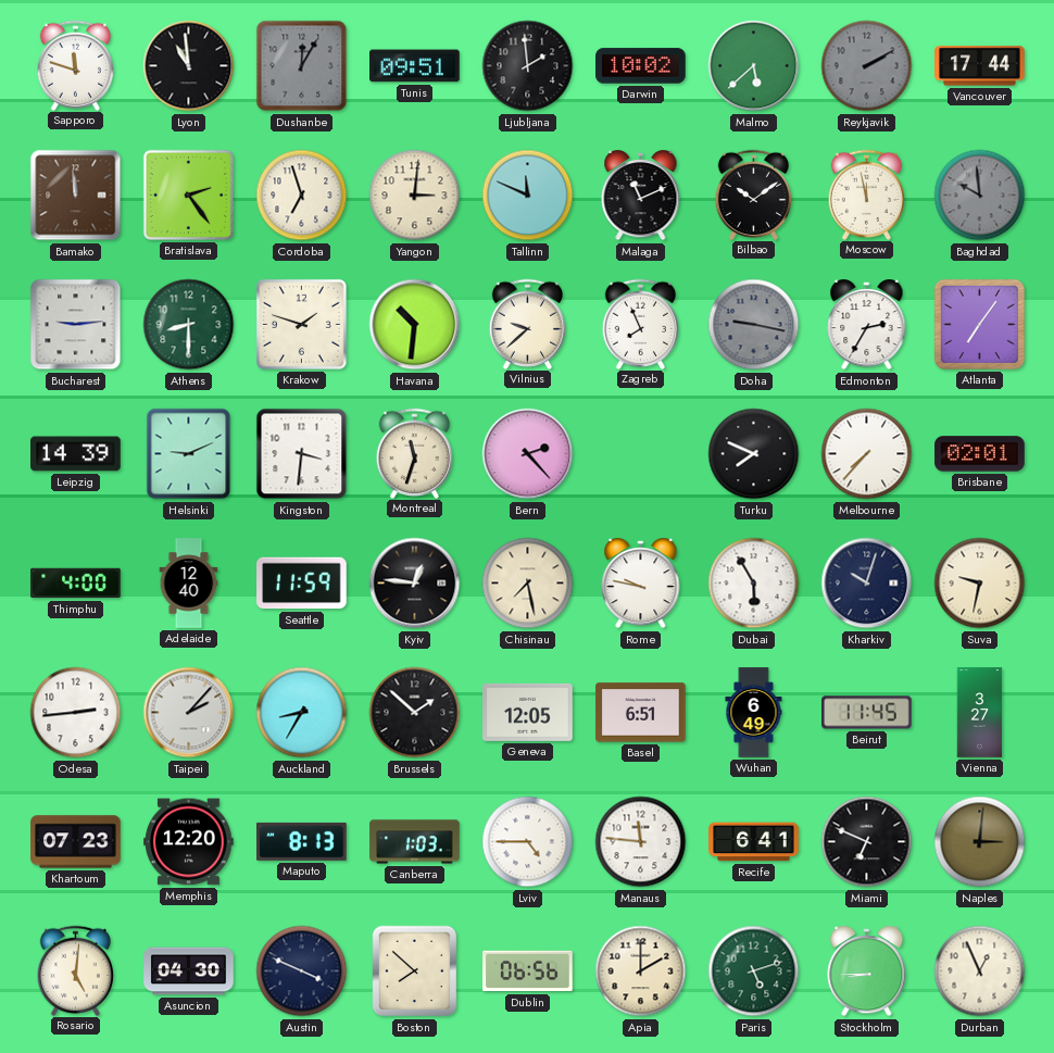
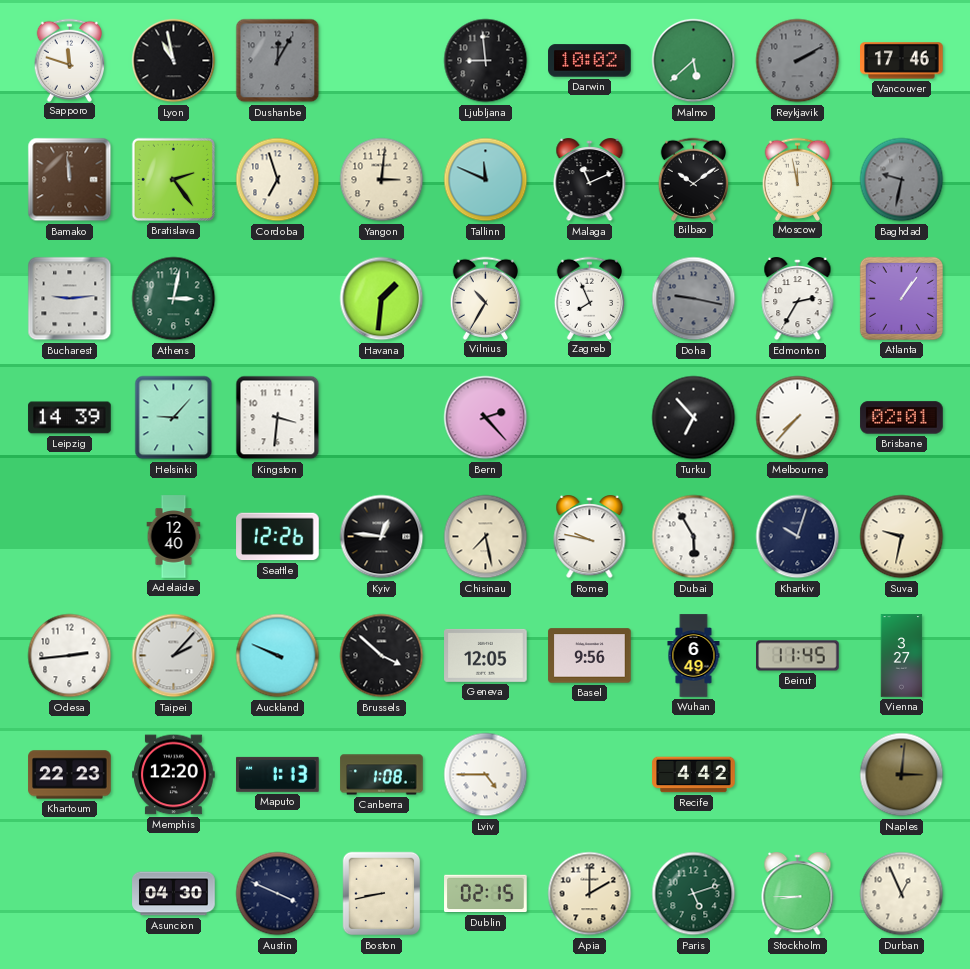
Lyon: 10:59 -> 10:58 (174, 61)
Tunis: 09:51 -> none (415, 66)
Ljubljana: 1:59 -> 8:59 (486, 61)
Vancouver: 17:44 -> 17:46 (902, 61)
Baghdad: 9:59 -> 9:32 (902, 180)
Athens: 8:30 -> 3:02 (174, 299)
Krakow: 1:48 -> none (301, 324)
Havana: 10:31 -> 1:31 (382, 299)
Vilnius: 9:38 -> 10:35 (486, 298)
Atlanta: 7:06 -> 1:06 (901, 298)
Helsinki: 9:11 -> 9:07 (174, 418)
Montreal: 11:33 -> none (415, 453)
Turku: 7:49 -> 6:53 (694, 418)
Thimphu: 4:00 -> none (76, 584)
Seattle: 11:59 -> 12:26 (278, 537)
Auckland: 8:35 -> 9:49 (278, 656)
Brussels: 1:52 -> 3:52 (382, 656)
Basel: 6:51 -> 9:56 (590, 656)
Khartoum: 07:23 -> 22:23 (70, 775)
Maputo: 8:13 -> 1:13 (278, 774)
Canberra: 1:03 -> 1:08 (382, 775)
Manaus: 11:46 -> none (641, 842)
Recife: 6:41 -> 4:42 (694, 775)
Miami: 6:49 -> none (867, 842)
Rosario: 5:01 -> none (76, 970)
Boston: 7:52 -> 8:43 (382, 894)
Dublin: 06:56 -> 02:15 (486, 894)
